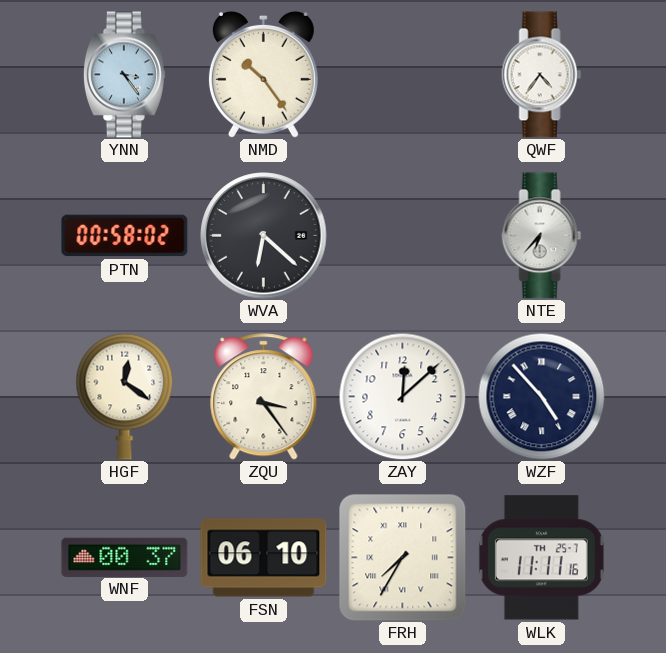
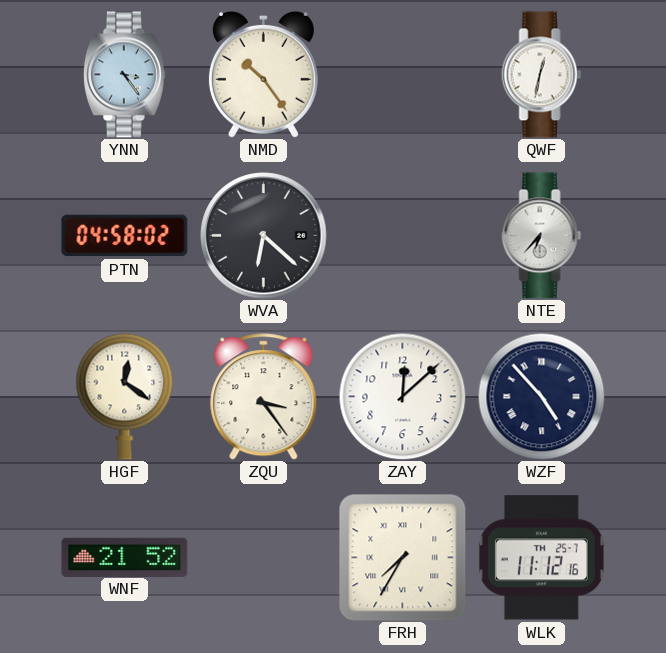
QWF: 4:36 -> 12:32 (542, 75)
PTN: 00:58 -> 04:58 (125, 236)
WNF: 00:37 -> 21:52 (125, 557)
FSN: 06:10 -> none (264, 558)
WLK: 11:11 -> 11:12 (541, 558)
